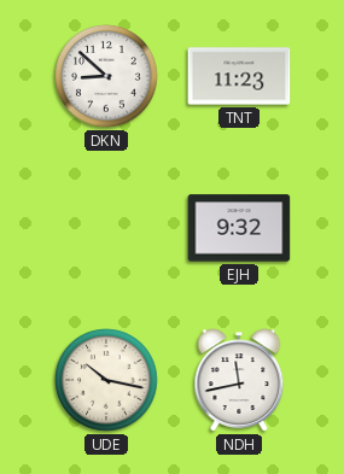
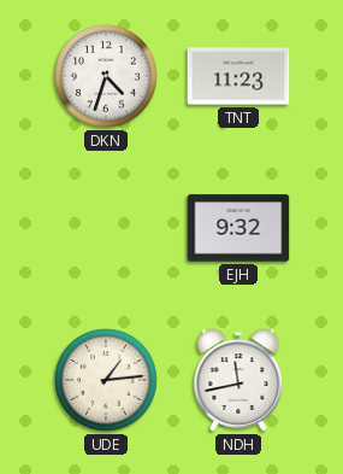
DKN: 8:52 -> 4:33 (106, 76)
UDE: 10:17 -> 1:14 (106, 380)
